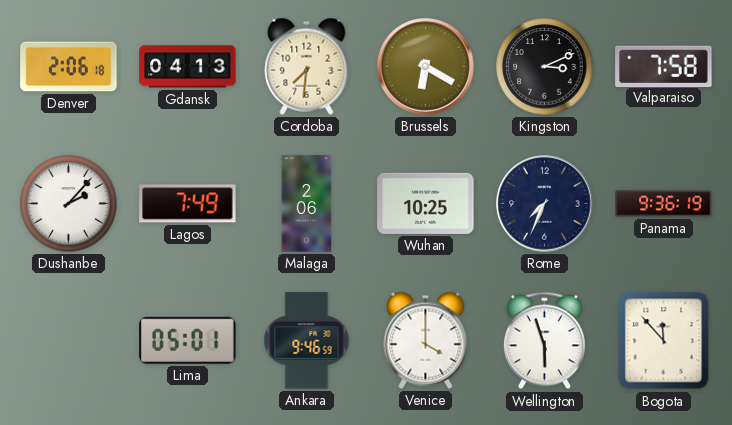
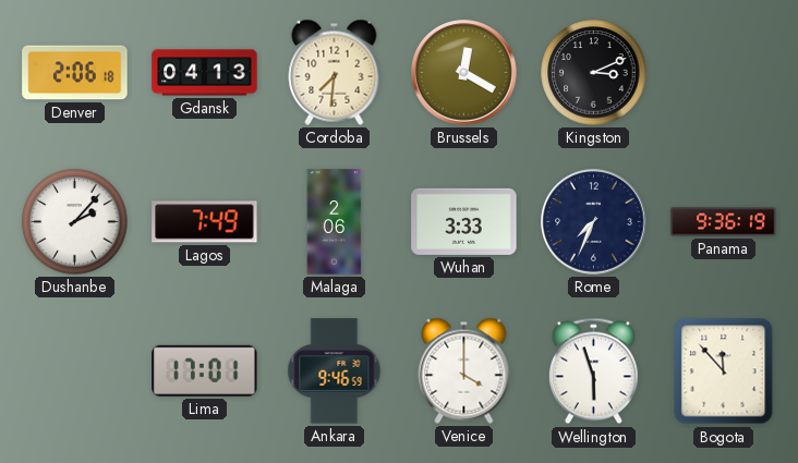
Brussels: 6:20 -> 12:20 (464, 73)
Valparaiso: 7:58 -> none (664, 66)
Wuhan: 10:25 -> 3:33 (464, 221)
Lima: 05:01 -> 17:01 (205, 370)
